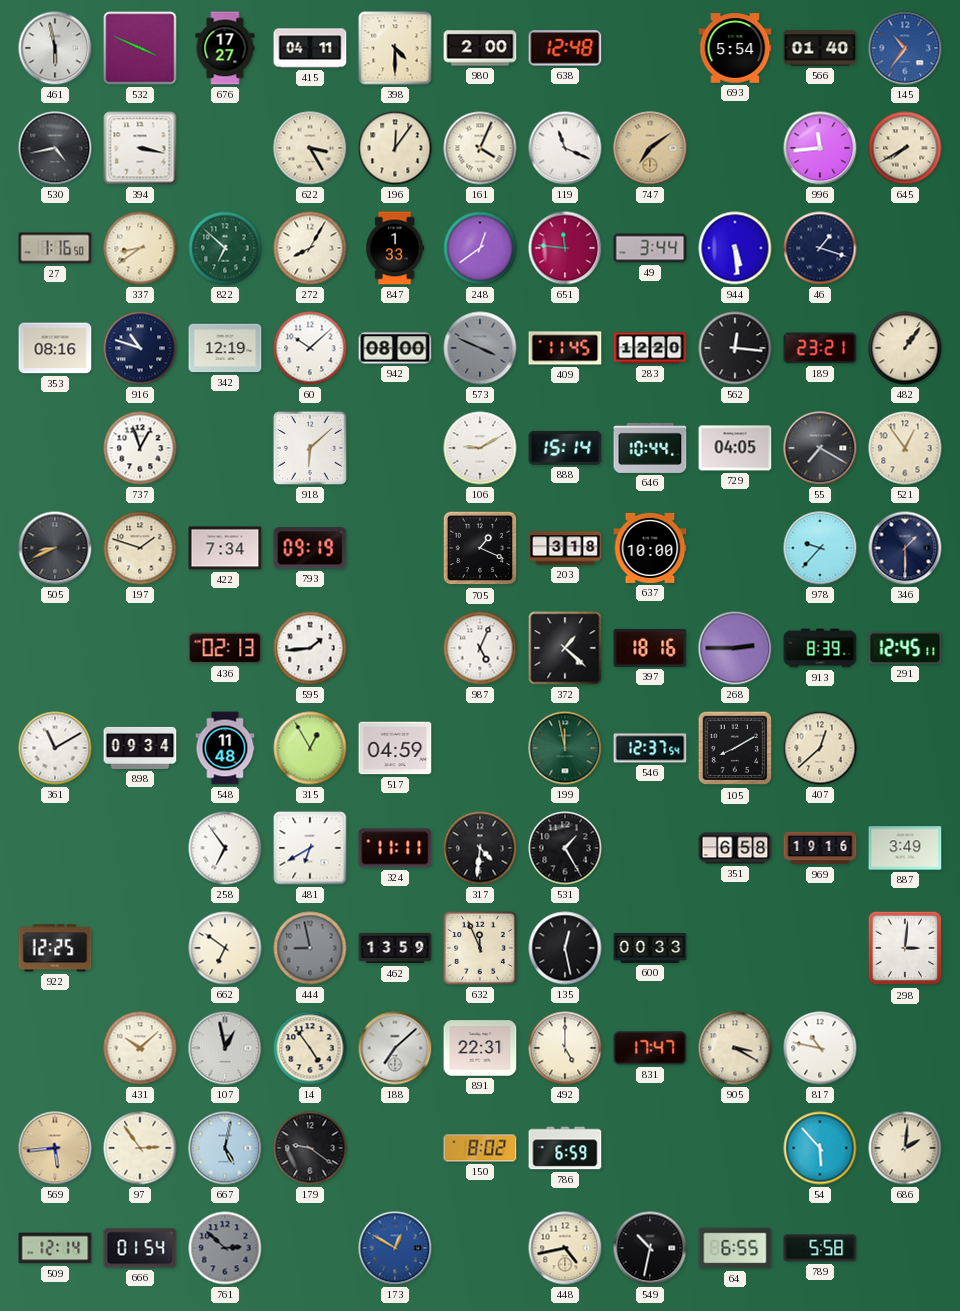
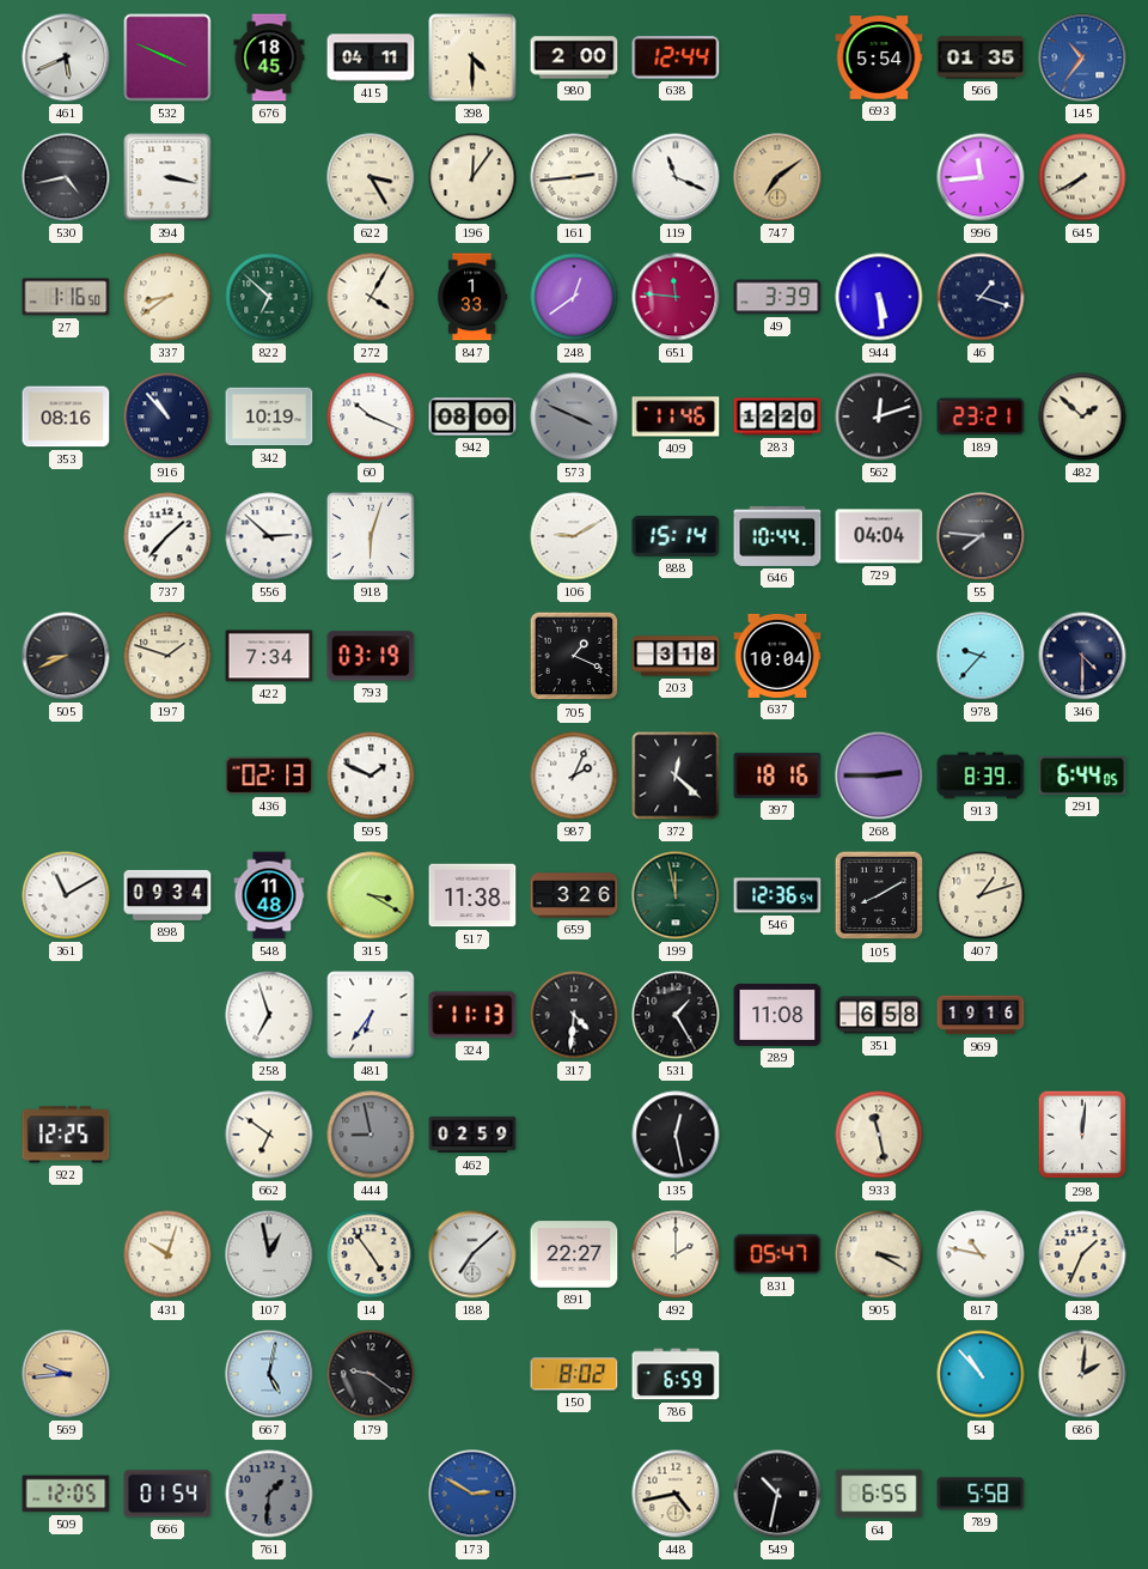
461: 5:58 -> 5:41 (66, 57)
676: 17:27 -> 18:45 (269, 57)
638: 12:48 -> 12:44 (676, 57)
566: 01:40 -> 01:35 (981, 57)
161: 4:04 -> 2:44 (574, 177)
272: 8:05 -> 4:05 (371, 297)
49: 3:44 -> 3:39 (777, 297)
916: 10:48 -> 10:53 (167, 416)
342: 12:19 -> 10:19 (269, 416)
60: 10:08 -> 10:19 (371, 416)
409: 11:45 -> 11:46 (676, 416)
562: 12:16 -> 12:12 (879, 416)
482: 1:06 -> 1:52 (1082, 416)
737: 12:57 -> 1:37 (167, 536)
556: none -> 2:52 (269, 536)
918: 6:08 -> 6:03 (371, 536)
729: 04:05 -> 04:04 (879, 536)
55: 7:20 -> 7:46 (981, 536)
521: 12:54 -> none (905, 448)
793: 09:19 -> 03:19 (371, 656)
637: 10:00 -> 10:04 (777, 656)
346: 1:30 -> 4:30 (1082, 656)
595: 1:44 -> 1:49 (371, 776)
987: 5:04 -> 2:04 (574, 776)
372: 1:22 -> 12:22 (676, 776)
291: 12:45 -> 6:44 (1082, 776)
315: 12:55 -> 3:20 (371, 895)
517: 04:59 -> 11:38 (472, 895)
659: none -> 3:26 (574, 895)
546: 12:37 -> 12:36 (777, 895)
407: 12:38 -> 1:12 (981, 895)
258: 6:54 -> 6:57 (269, 1015)
481: 6:40 -> 6:36 (371, 1015)
324: 11:11 -> 11:13 (472, 1015)
289: none -> 11:08 (777, 1015)
887: 3:49 -> none (905, 848)
462: 13:59 -> 02:59 (472, 1135)
632: 11:56 -> none (480, 948)
600: 00:33 -> none (650, 948)
933: none -> 11:28 (879, 1135)
298: 3:01 -> 12:01 (1082, 1135)
431: 10:08 -> 10:03 (167, 1254)
891: 22:31 -> 22:27 (574, 1254)
492: 5:00 -> 2:00 (676, 1254)
831: 17:47 -> 05:47 (777, 1254)
438: none -> 1:34 (1082, 1254)
569: 5:44 -> 9:44 (66, 1374)
97: 2:54 -> none (140, 1148)
54: 5:53 -> 10:53 (981, 1374)
509: 12:14 -> 12:05 (66, 1494)
761: 2:52 -> 1:31 (269, 1494)
173: 12:50 -> 2:50 (472, 1494)
